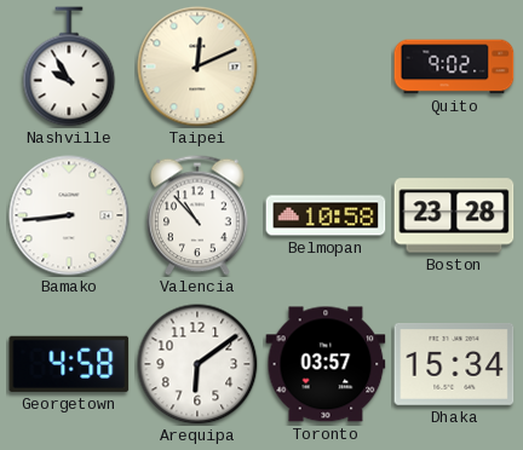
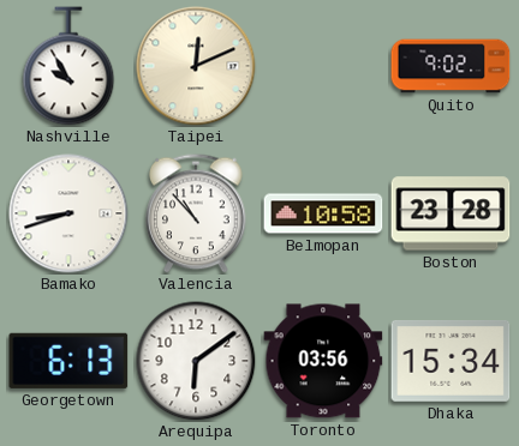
Bamako: 8:44 -> 8:42 (68, 213)
Georgetown: 4:58 -> 6:13 (68, 361)
Toronto: 03:57 -> 03:56 (323, 361)
